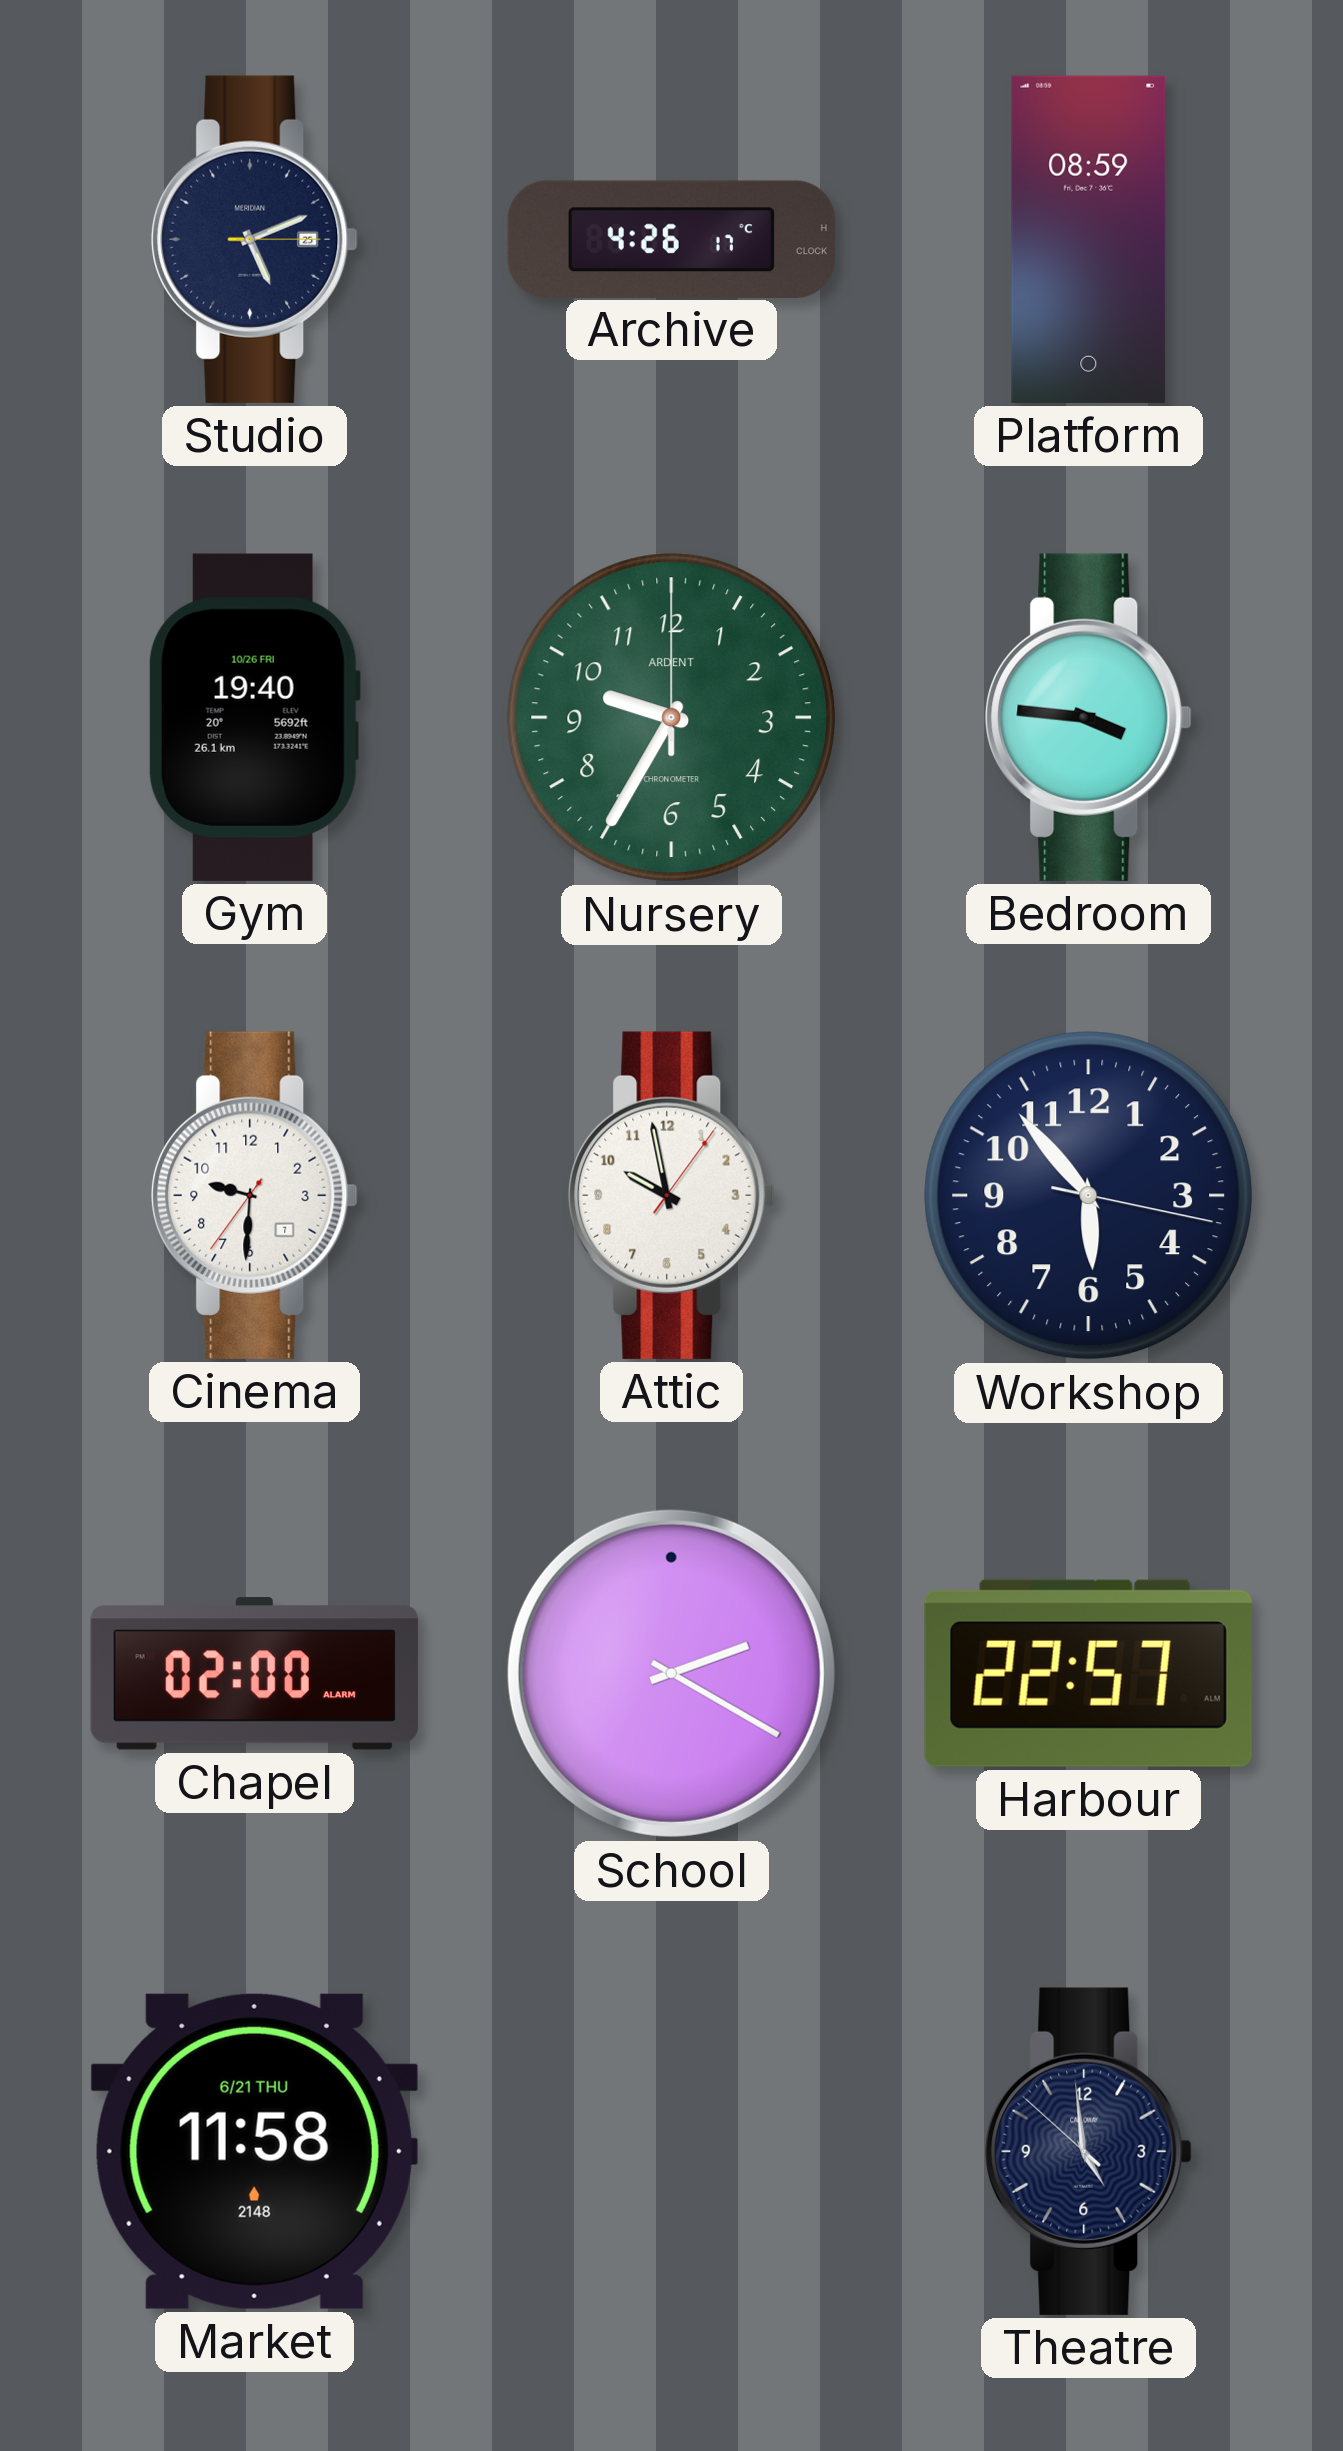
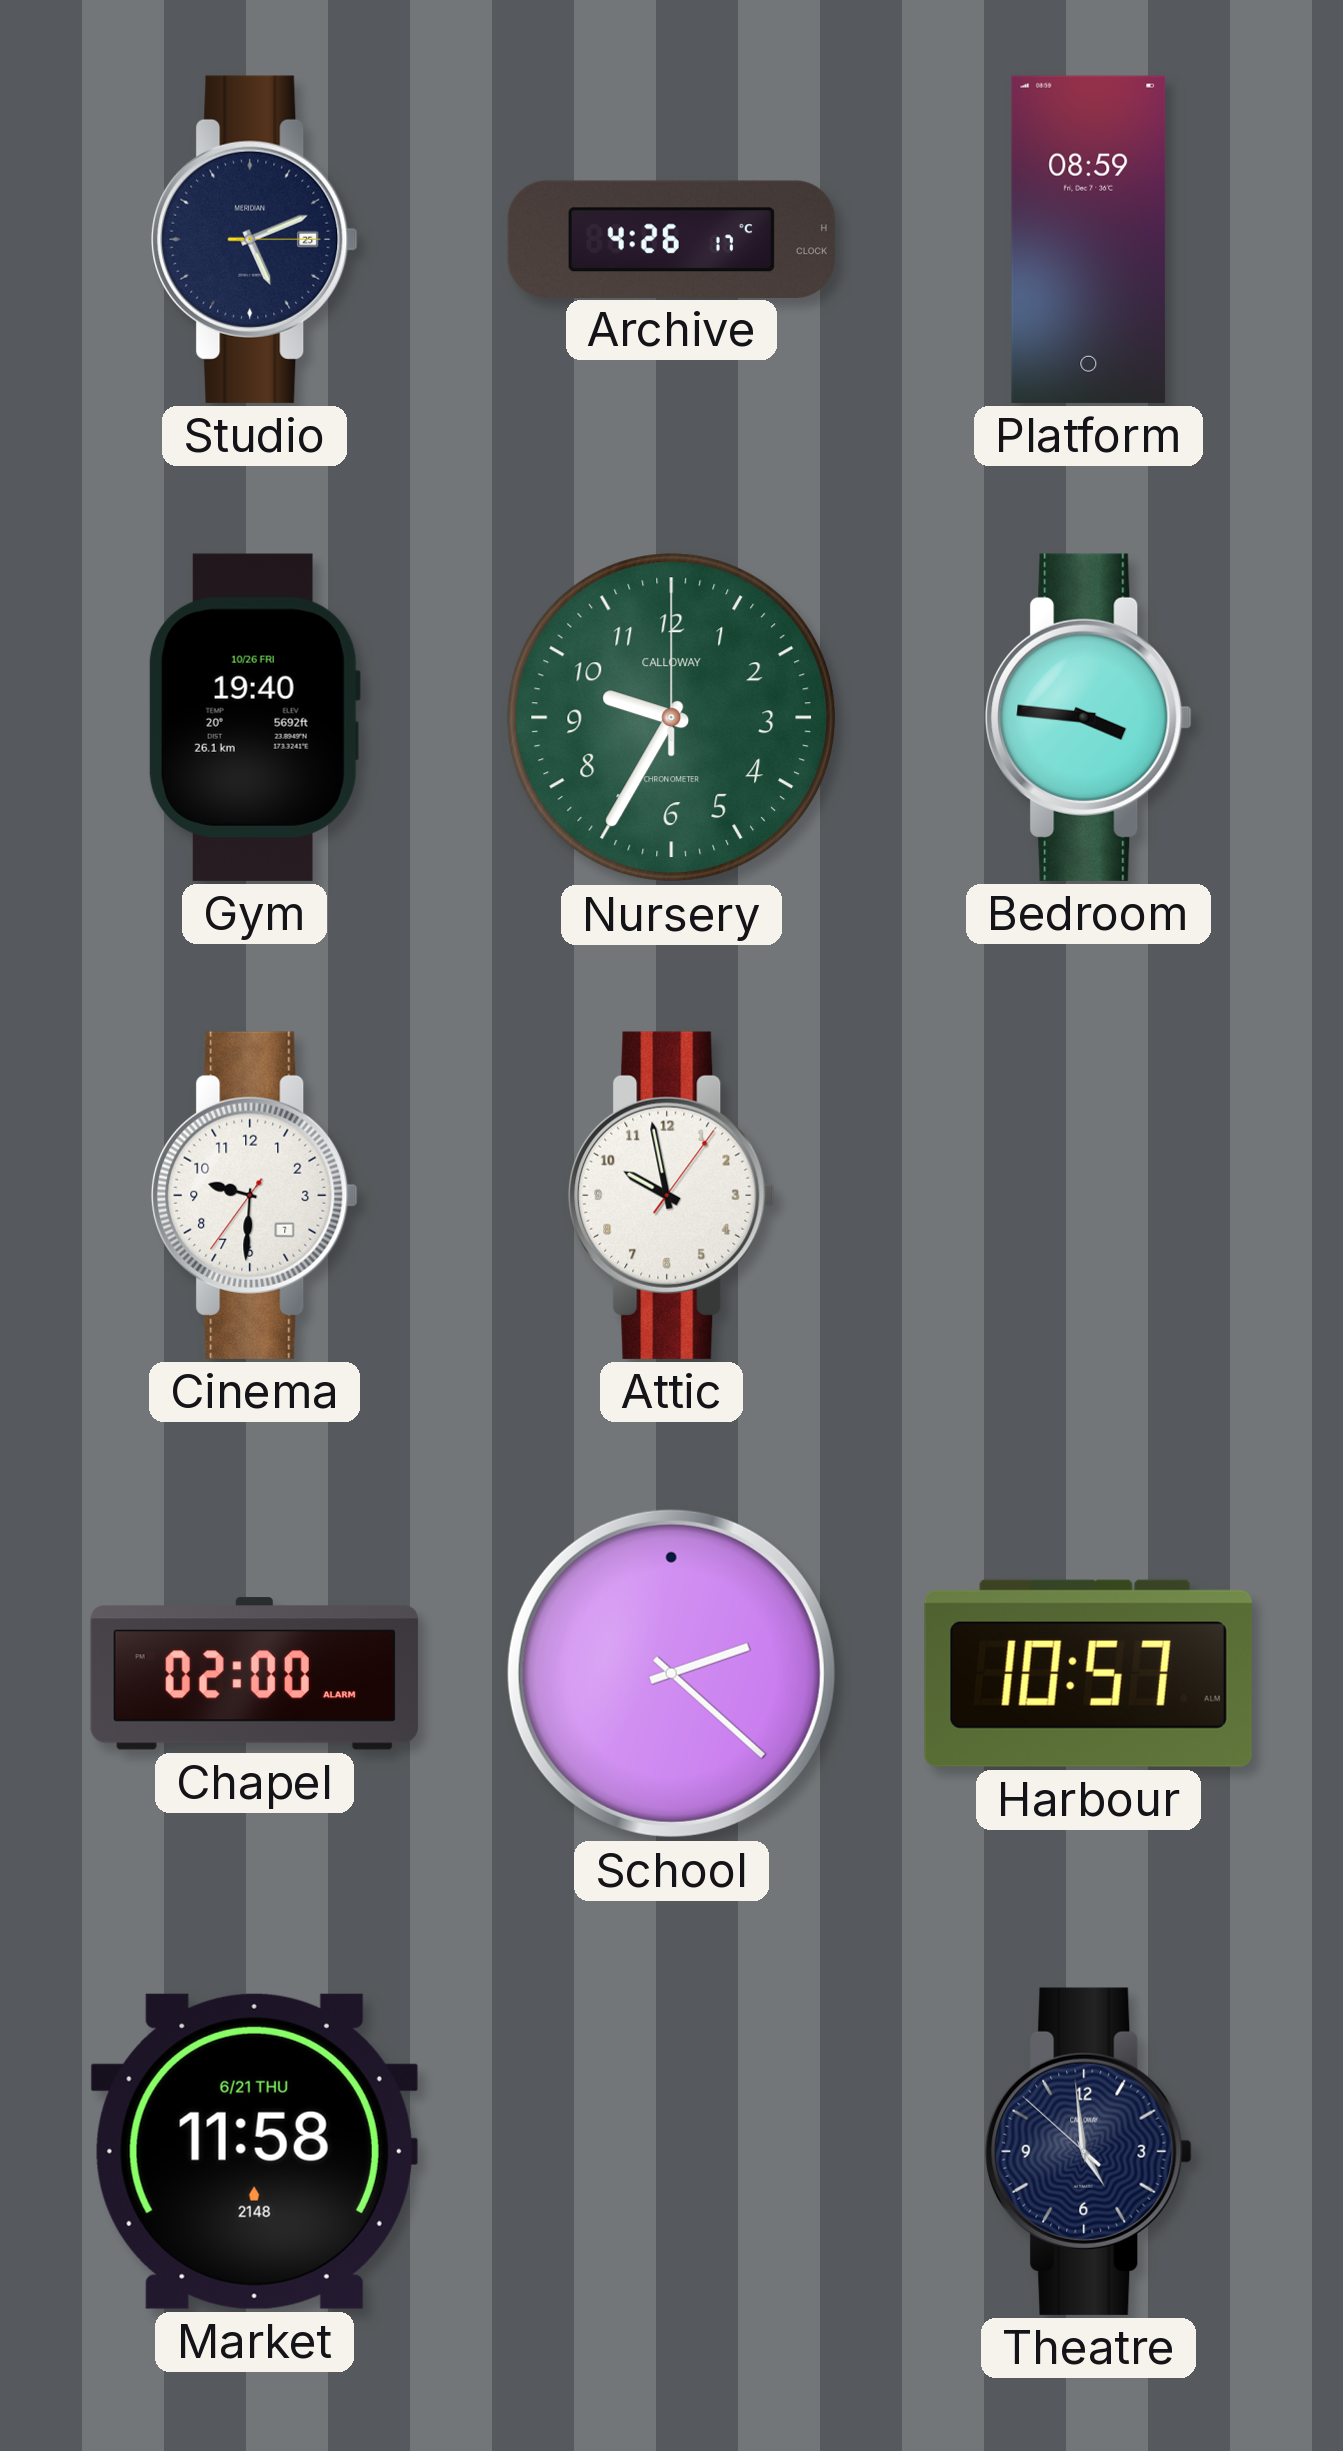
Nursery brand: ARDENT -> CALLOWAY (672, 718)
Workshop: 5:53 -> none (1089, 1196)
School: 2:20 -> 2:22 (671, 1673)
Harbour: 22:57 -> 10:57 (1088, 1673)
